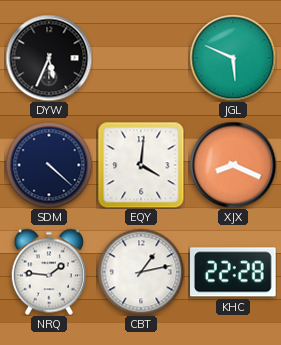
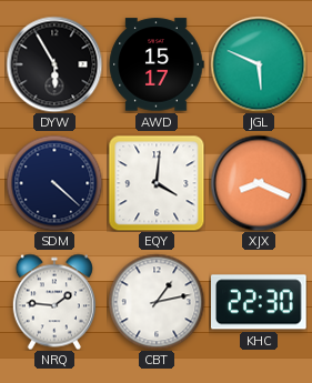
DYW: 5:34 -> 5:55 (54, 64)
AWD: none -> 15:17 (157, 64)
KHC: 22:28 -> 22:30 (260, 302)
